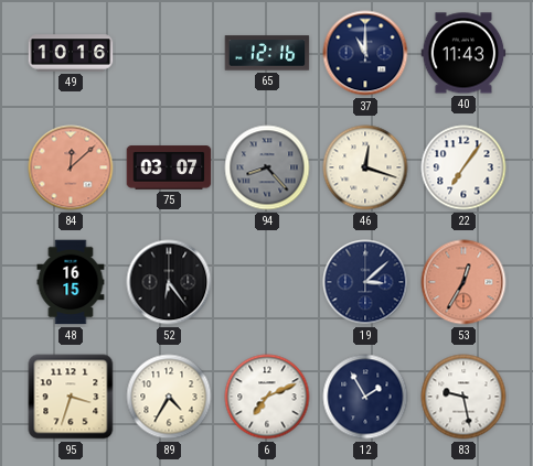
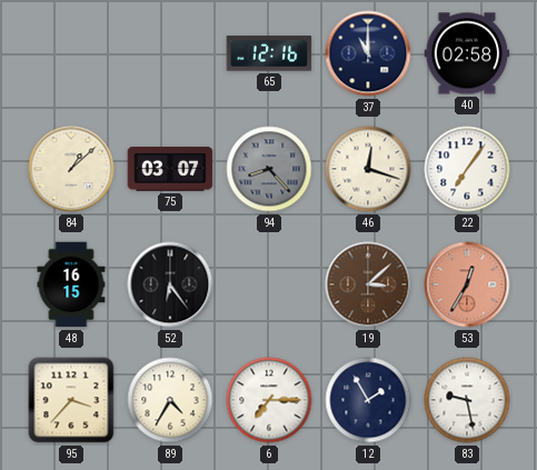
49: 10:16 -> none (71, 53)
40: 11:43 -> 02:58 (467, 53)
84: 12:08 -> 1:08 (71, 169)
84 dial: salmon -> cream (71, 169)
19 dial: navy -> brown (368, 284)
95: 3:33 -> 3:37 (71, 400)
6: 7:11 -> 7:15 (269, 400)
